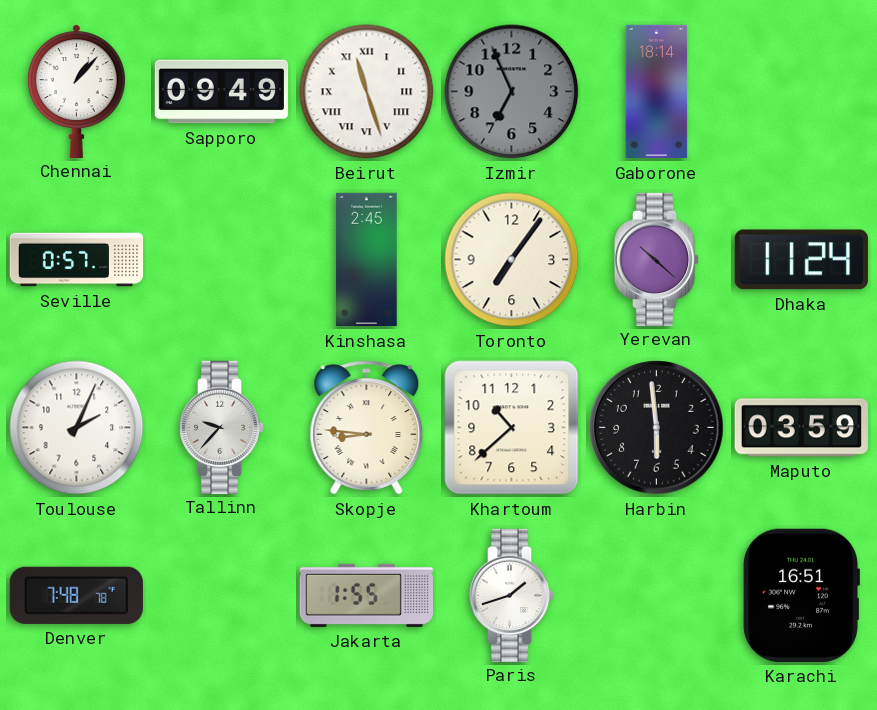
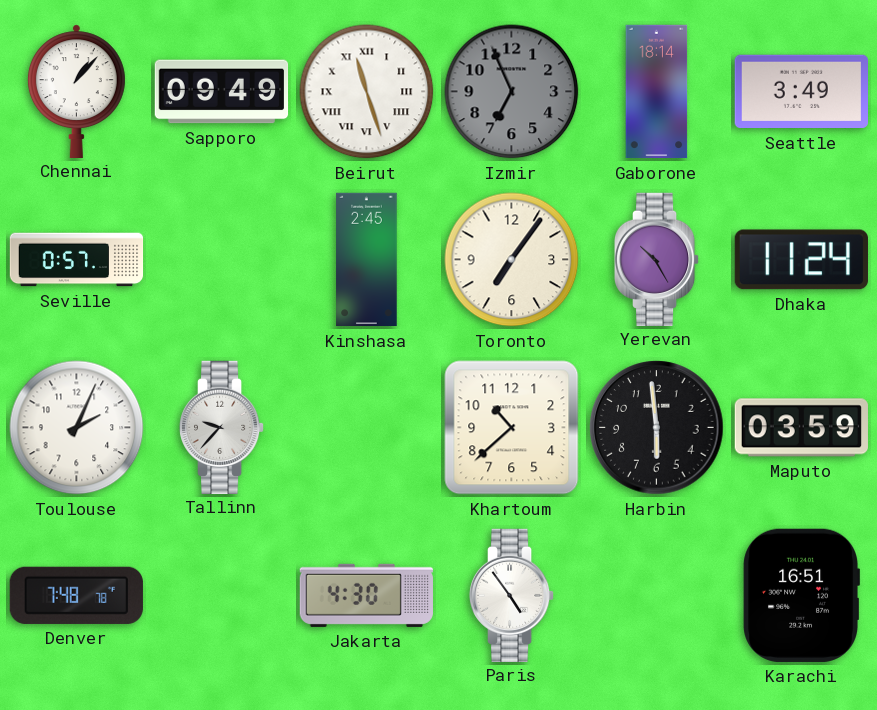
Seattle: none -> 3:49 (801, 92)
Yerevan: 10:22 -> 10:25 (657, 259)
Skopje: 8:46 -> none (367, 428)
Jakarta: 1:55 -> 4:30 (366, 595)
Paris: 1:42 -> 4:54 (512, 595)
